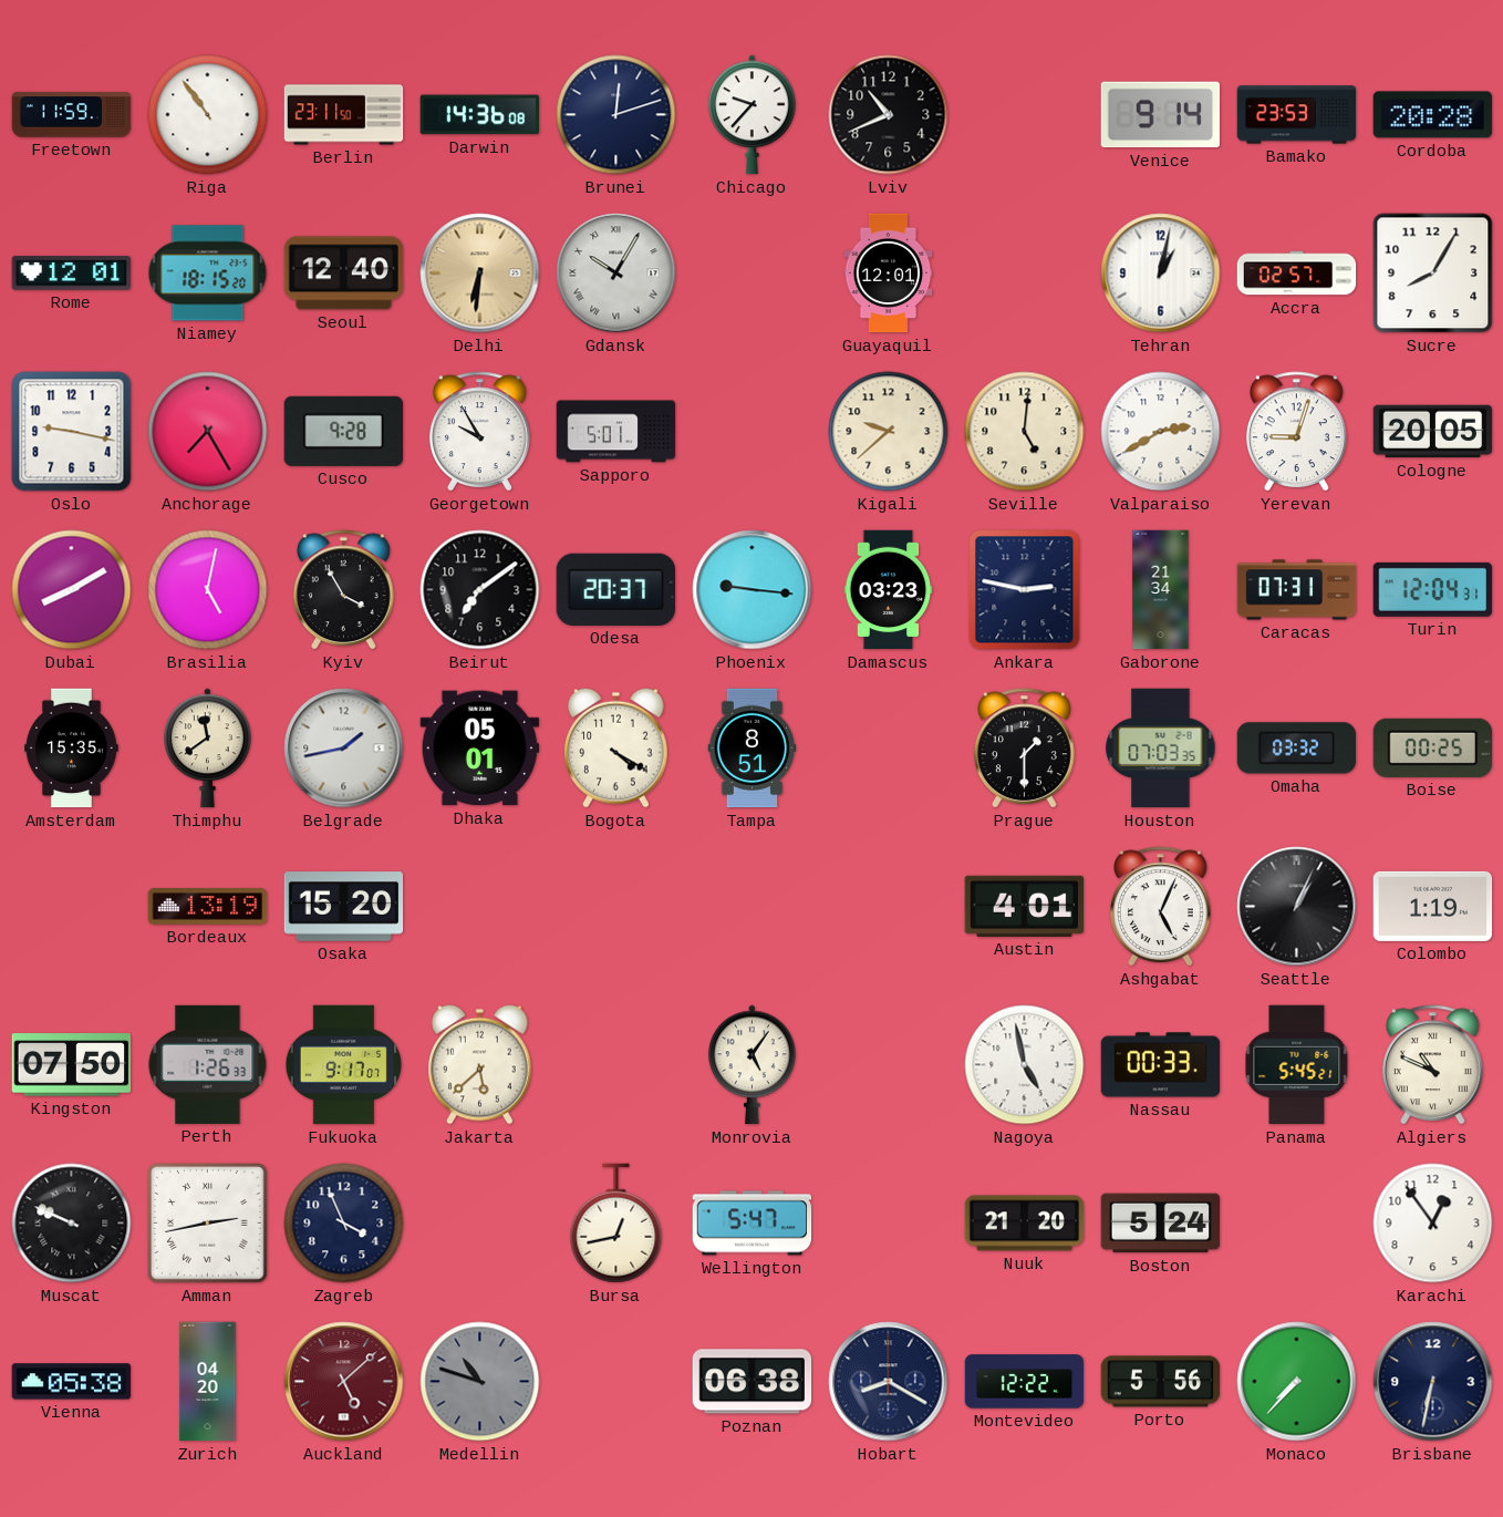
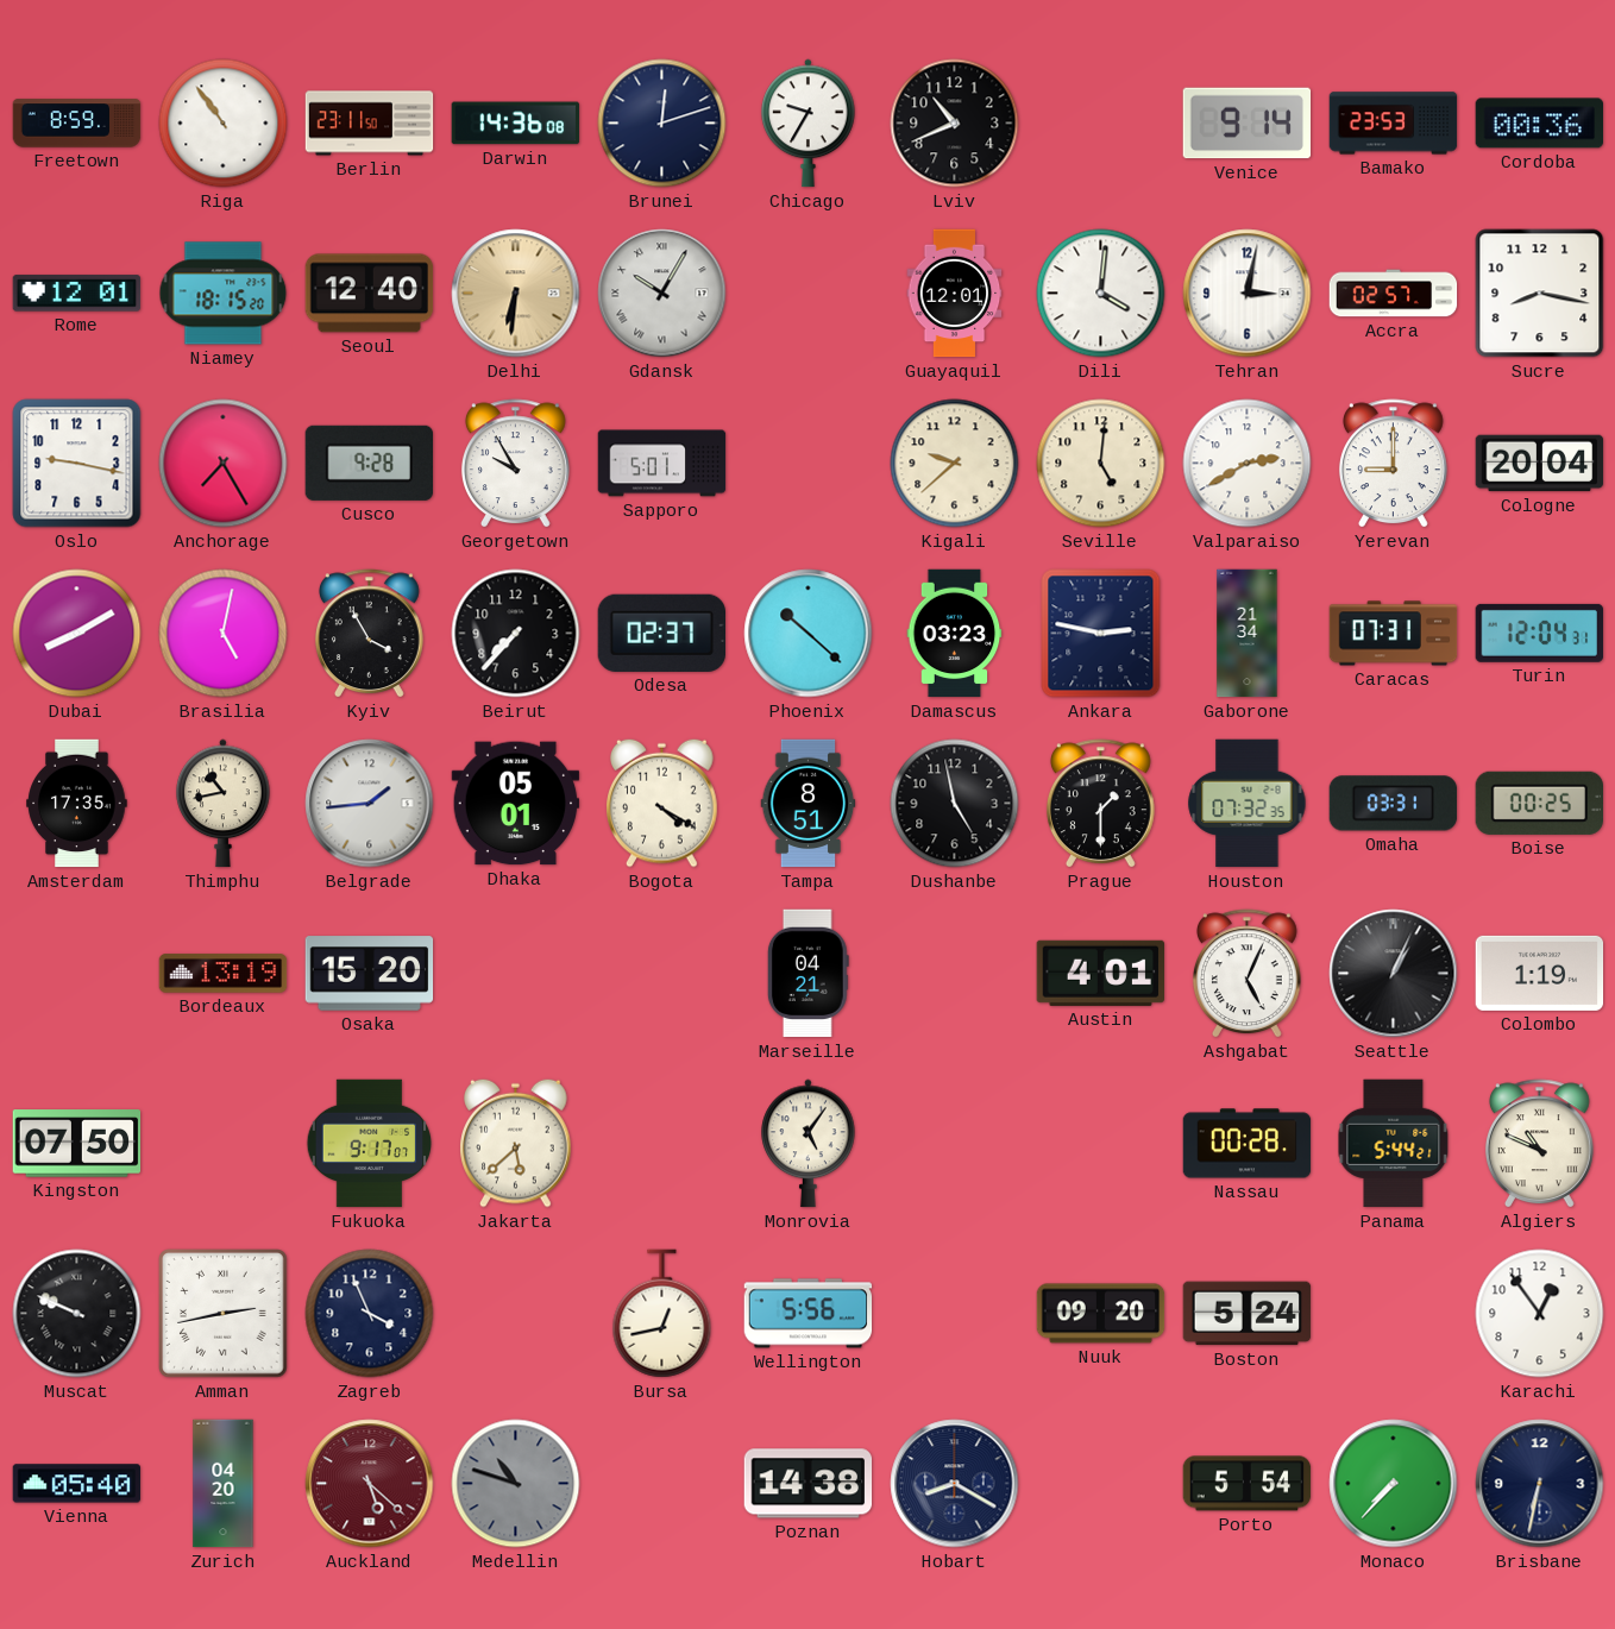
Freetown: 11:59 -> 8:59 (77, 124)
Chicago: 9:37 -> 9:35 (809, 124)
Cordoba: 20:28 -> 00:36 (1539, 124)
Dili: none -> 4:01 (1101, 294)
Tehran: 1:02 -> 3:02 (1248, 294)
Sucre: 8:05 -> 8:17 (1540, 294)
Yerevan: 9:03 -> 9:00 (1393, 464)
Cologne: 20:05 -> 20:04 (1540, 464)
Beirut: 7:09 -> 7:37 (516, 634)
Odesa: 20:37 -> 02:37 (661, 633)
Phoenix: 9:16 -> 10:22 (809, 634)
Amsterdam: 15:35 -> 17:35 (77, 804)
Thimphu: 11:39 -> 10:43 (224, 804)
Belgrade: 1:43 -> 1:44 (370, 804)
Dushanbe: none -> 4:58 (955, 804)
Houston: 07:03 -> 07:32 (1248, 804)
Omaha: 03:32 -> 03:31 (1394, 804)
Marseille: none -> 04:21 (807, 974)
Perth: 1:26 -> none (208, 1064)
Nagoya: 4:58 -> none (1025, 1065)
Nassau: 00:33 -> 00:28 (1248, 1144)
Panama: 5:45 -> 5:44 (1394, 1144)
Wellington: 5:47 -> 5:56 (809, 1314)
Nuuk: 21:20 -> 09:20 (1101, 1314)
Vienna: 05:38 -> 05:40 (77, 1484)
Auckland: 5:08 -> 5:22 (370, 1484)
Poznan: 06:38 -> 14:38 (809, 1484)
Montevideo: 12:22 -> none (1025, 1382)
Porto: 5:56 -> 5:54 (1248, 1484)
